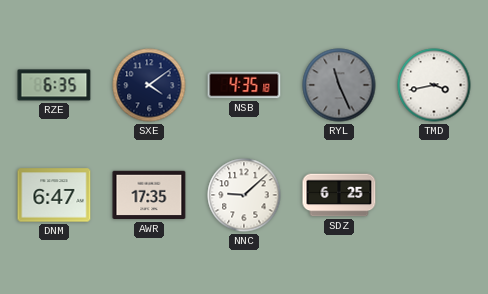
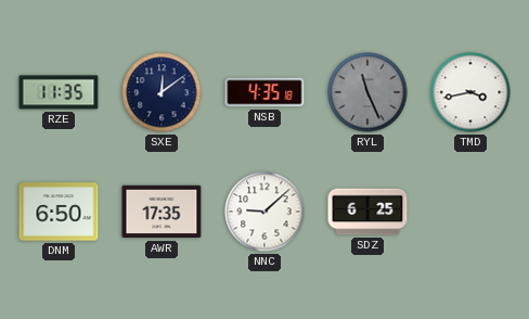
RZE: 6:35 -> 11:35 (59, 92)
SXE: 4:09 -> 12:09 (162, 92)
DNM: 6:47 -> 6:50 (59, 212)
